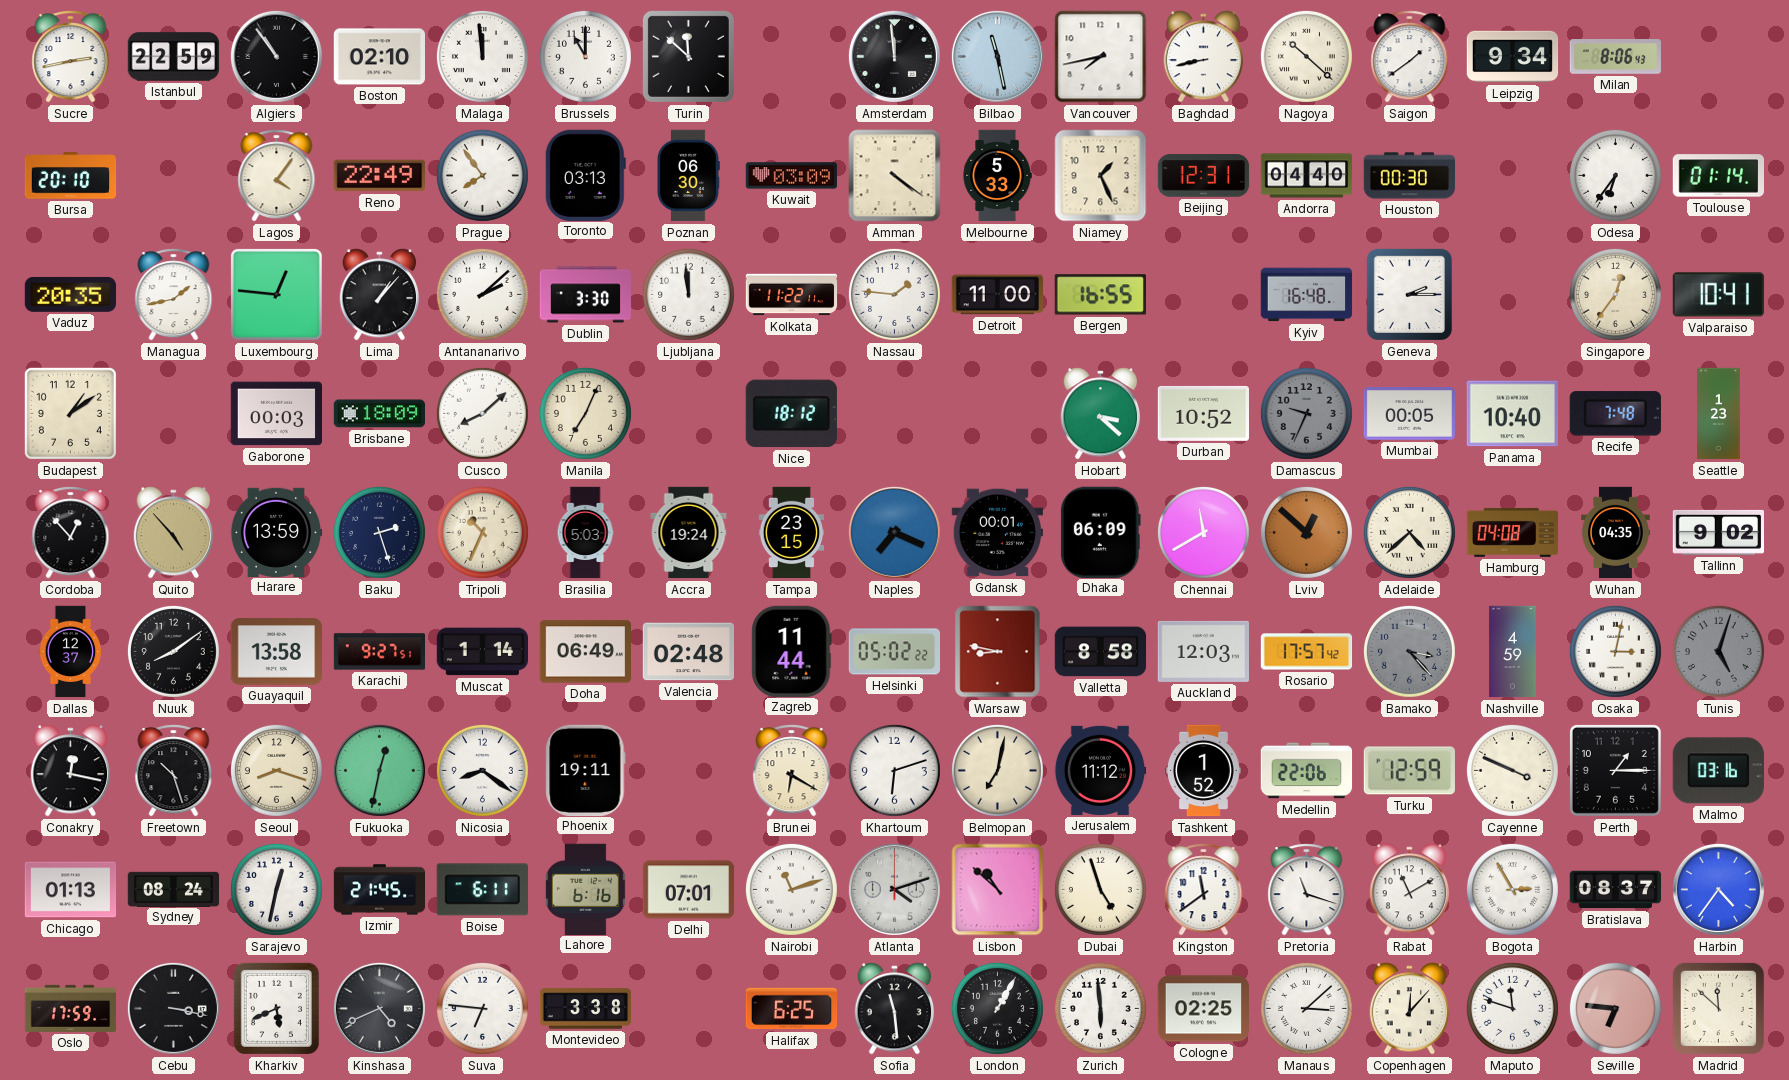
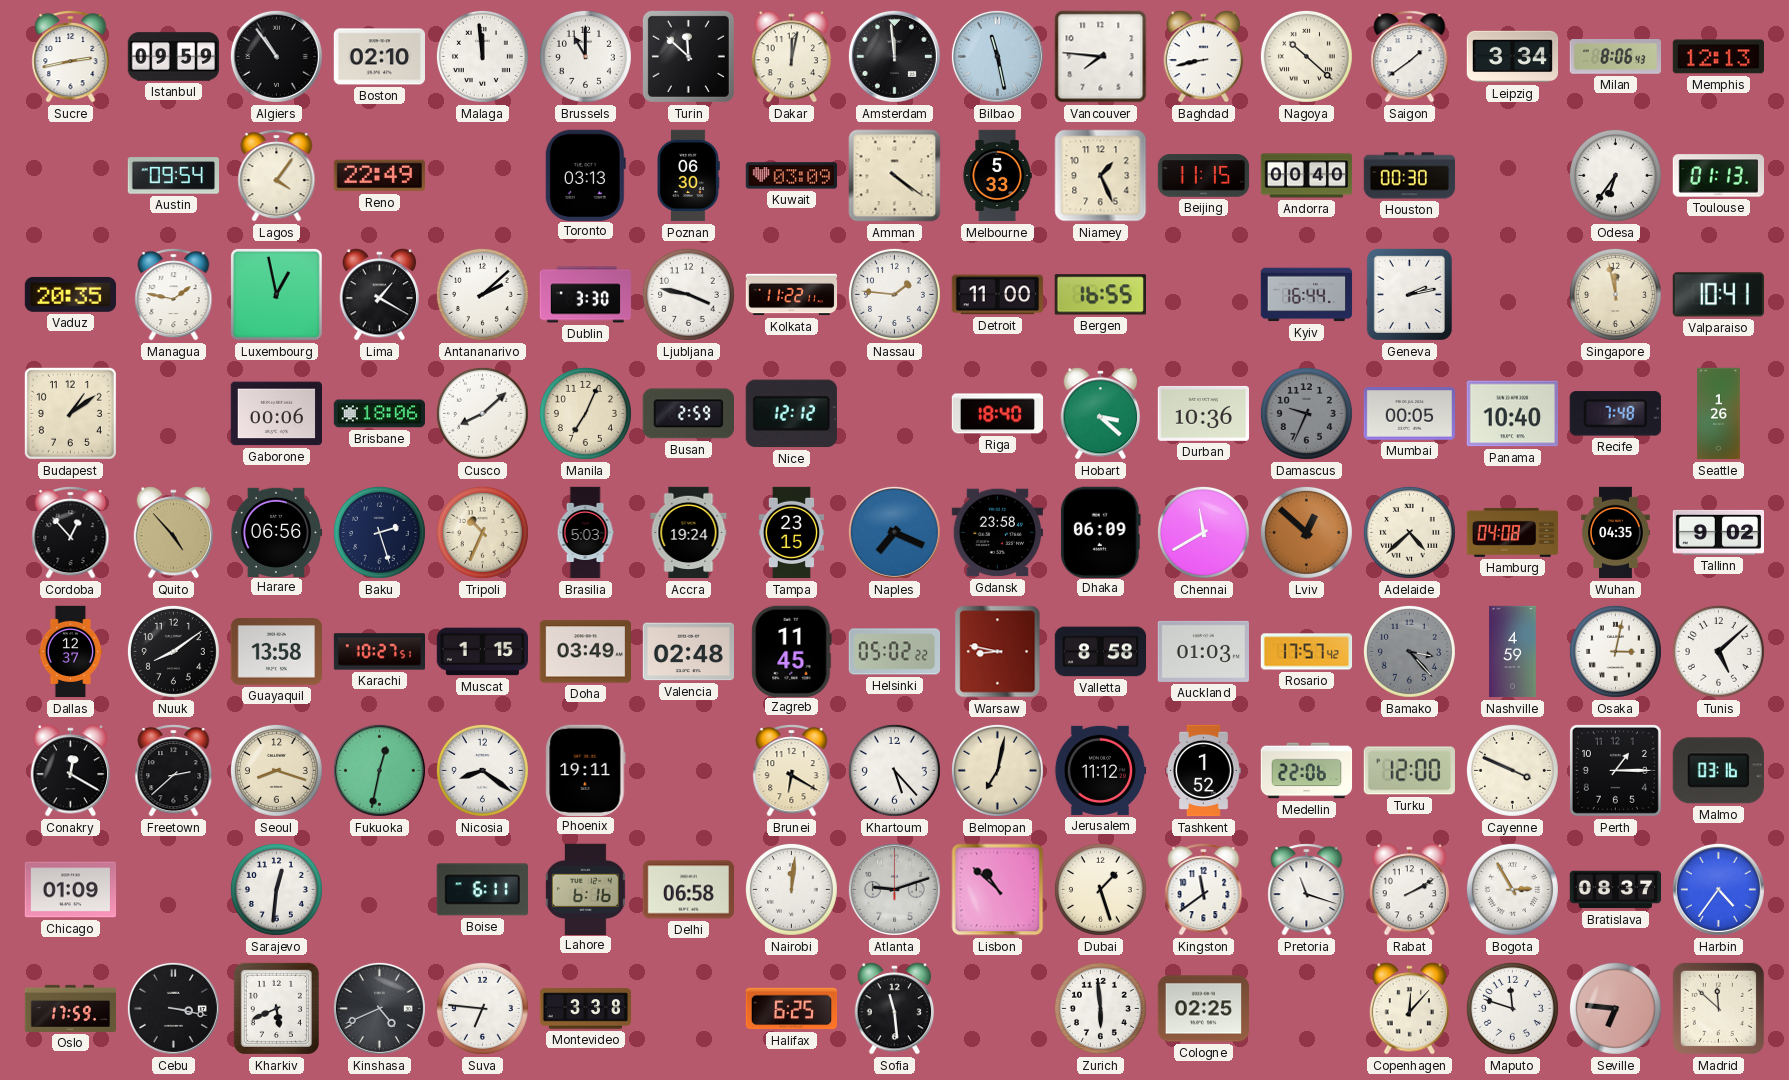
Istanbul: 22:59 -> 09:59 (174, 57)
Dakar: none -> 12:02 (792, 57)
Vancouver: 7:43 -> 7:46 (1101, 57)
Leipzig: 9:34 -> 3:34 (1513, 57)
Memphis: none -> 12:13 (1718, 57)
Bursa: 20:10 -> none (71, 176)
Austin: none -> 09:54 (174, 176)
Prague: 7:54 -> none (482, 175)
Beijing: 12:31 -> 11:15 (1204, 176)
Andorra: 04:40 -> 00:40 (1307, 176)
Toulouse: 01:14 -> 01:13 (1718, 176)
Managua: 1:43 -> 1:47 (174, 295)
Luxembourg: 12:46 -> 12:58 (276, 294)
Lima: 1:07 -> 1:20 (380, 295)
Ljubljana: 11:59 -> 3:47 (688, 294)
Kyiv: 16:48 -> 16:44 (1307, 295)
Geneva: 2:15 -> 2:13 (1409, 294)
Singapore: 12:36 -> 11:58 (1615, 294)
Gaborone: 00:03 -> 00:06 (276, 414)
Brisbane: 18:09 -> 18:06 (379, 414)
Busan: none -> 2:59 (688, 414)
Nice: 18:12 -> 12:12 (791, 414)
Riga: none -> 18:40 (997, 414)
Durban: 10:52 -> 10:36 (1203, 413)
Seattle: 1:23 -> 1:26 (1719, 414)
Harare: 13:59 -> 06:56 (276, 532)
Gdansk: 00:01 -> 23:58 (997, 533)
Karachi: 9:27 -> 10:27 (380, 652)
Muscat: 1:14 -> 1:15 (482, 652)
Doha: 06:49 -> 03:49 (585, 652)
Zagreb: 11:44 -> 11:45 (792, 651)
Auckland: 12:03 -> 01:03 (1203, 651)
Tunis: 5:03 -> 5:08 (1718, 651)
Tunis dial: grey -> white (1718, 651)
Conakry: 12:17 -> 12:20 (71, 771)
Freetown: 10:27 -> 2:38 (174, 771)
Khartoum: 6:12 -> 5:23 (894, 770)
Turku: 12:59 -> 12:00 (1409, 771)
Chicago: 01:13 -> 01:09 (71, 890)
Sydney: 08:24 -> none (174, 889)
Sarajevo: 12:32 -> 12:31 (276, 889)
Izmir: 21:45 -> none (380, 890)
Delhi: 07:01 -> 06:58 (689, 890)
Nairobi: 11:12 -> 12:01 (791, 889)
Atlanta: 4:12 -> 9:12 (894, 889)
Dubai: 4:57 -> 1:27 (1100, 889)
Rabat: 11:10 -> 2:10 (1410, 890)
London: 1:05 -> none (997, 1008)
Manaus: 3:08 -> none (1306, 1008)
